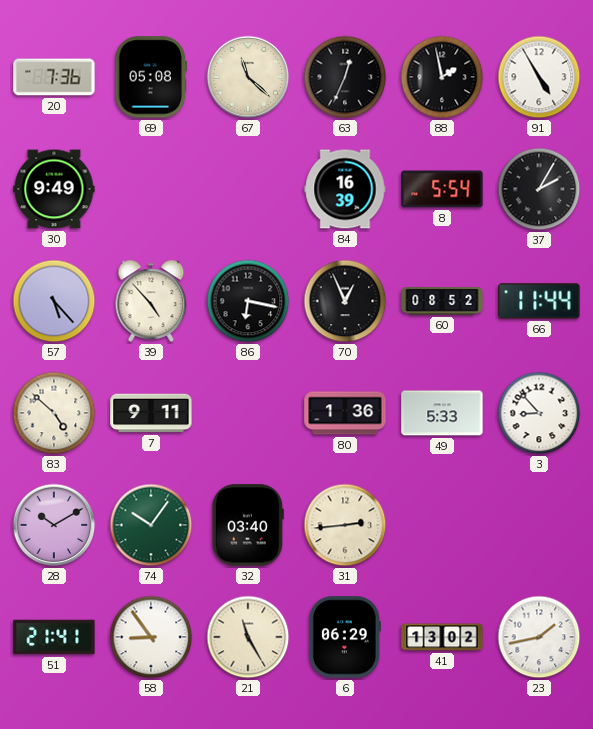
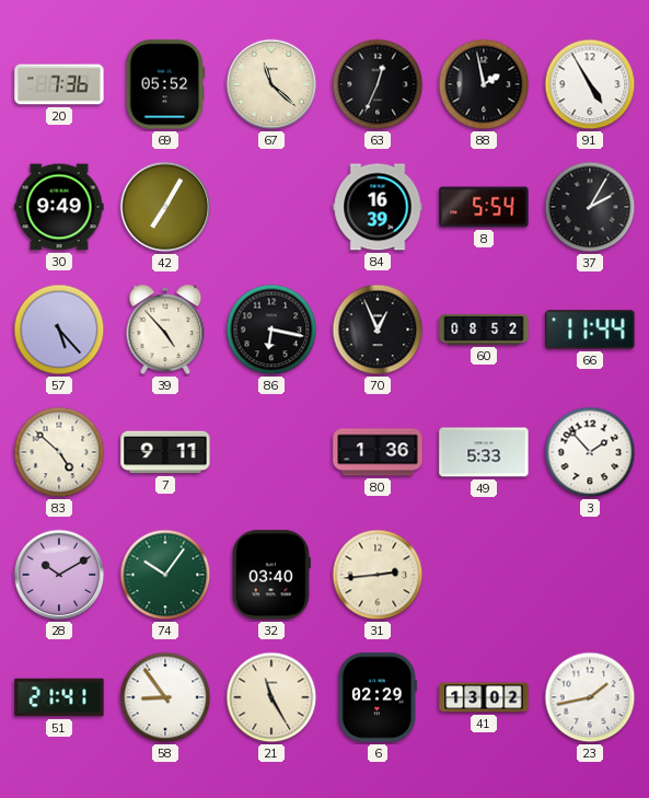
69: 05:08 -> 05:52 (165, 84)
42: none -> 7:05 (165, 207)
3: 8:53 -> 1:53 (590, 452)
6: 06:29 -> 02:29 (378, 697)
